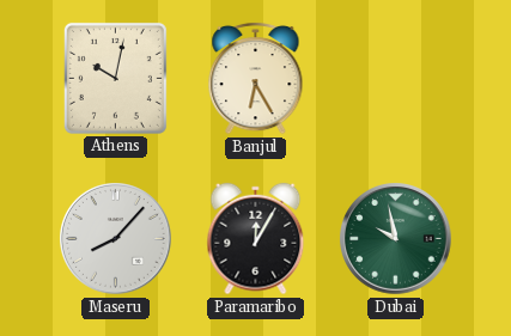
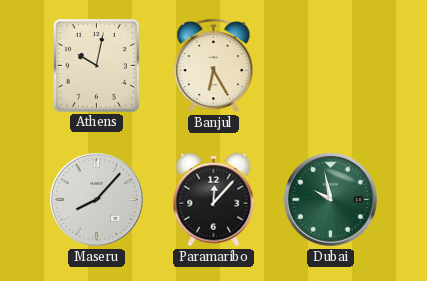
Paramaribo: 12:05 -> 12:07 (214, 200)
